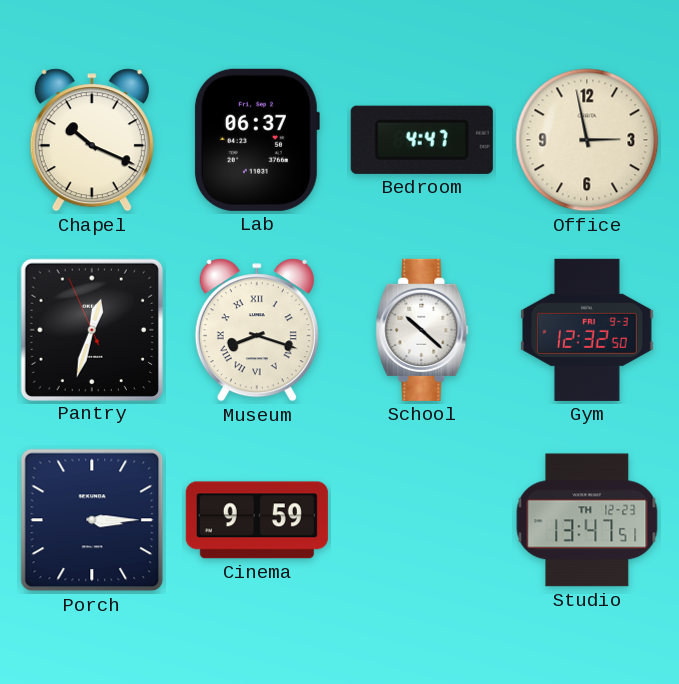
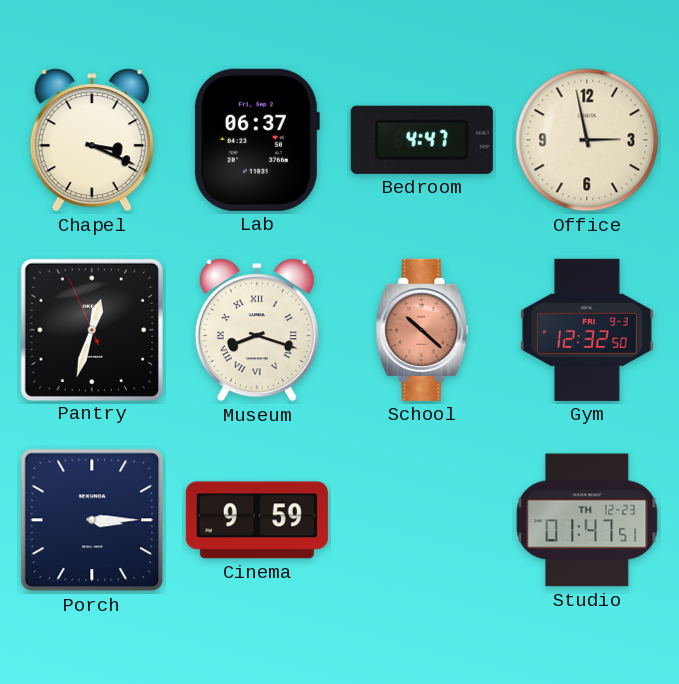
Chapel: 10:19 -> 3:19 (92, 140)
School dial: white -> salmon (422, 330)
Studio: 13:47 -> 01:47 (587, 520)
